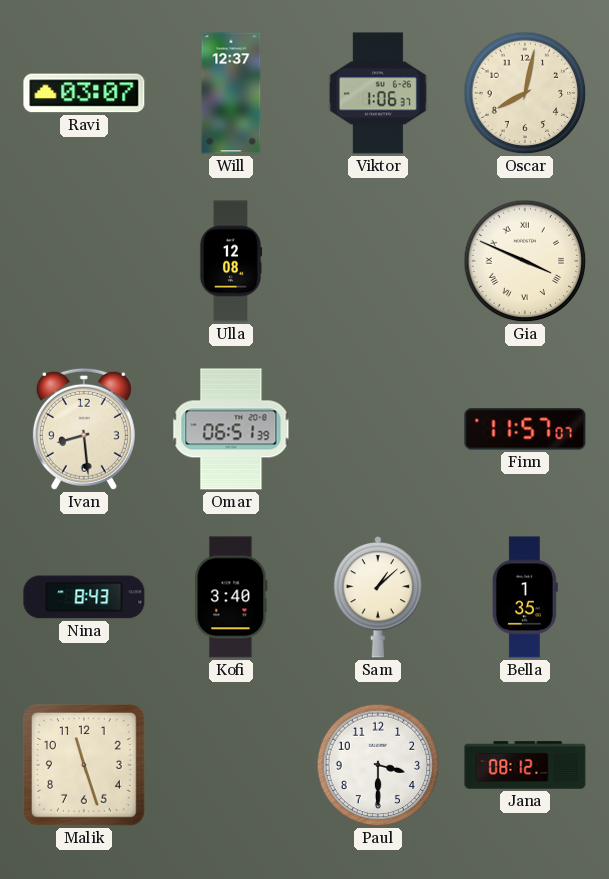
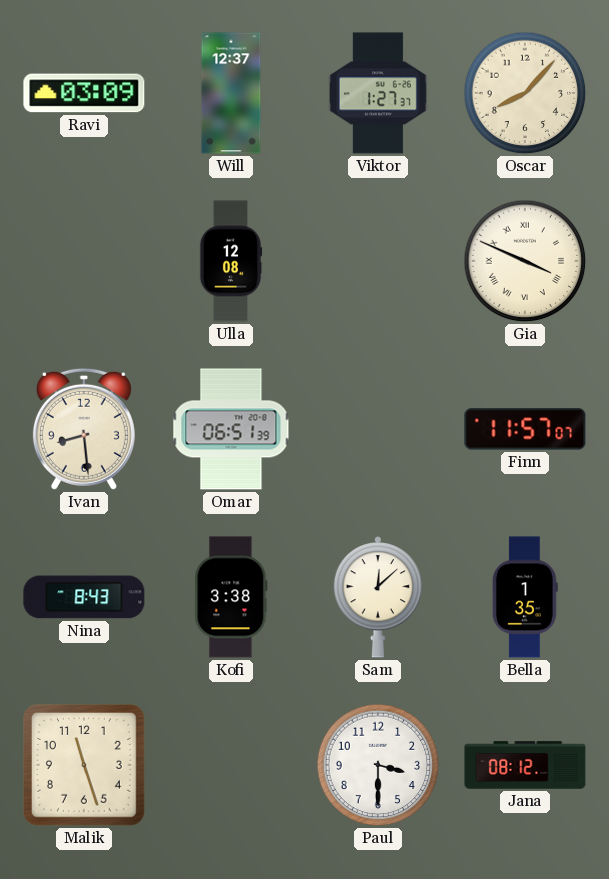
Ravi: 03:07 -> 03:09 (84, 93)
Viktor: 1:06 -> 1:27 (378, 93)
Oscar: 8:02 -> 8:07 (525, 93)
Kofi: 3:40 -> 3:38 (231, 597)
Sam: 1:08 -> 12:08 (378, 597)
